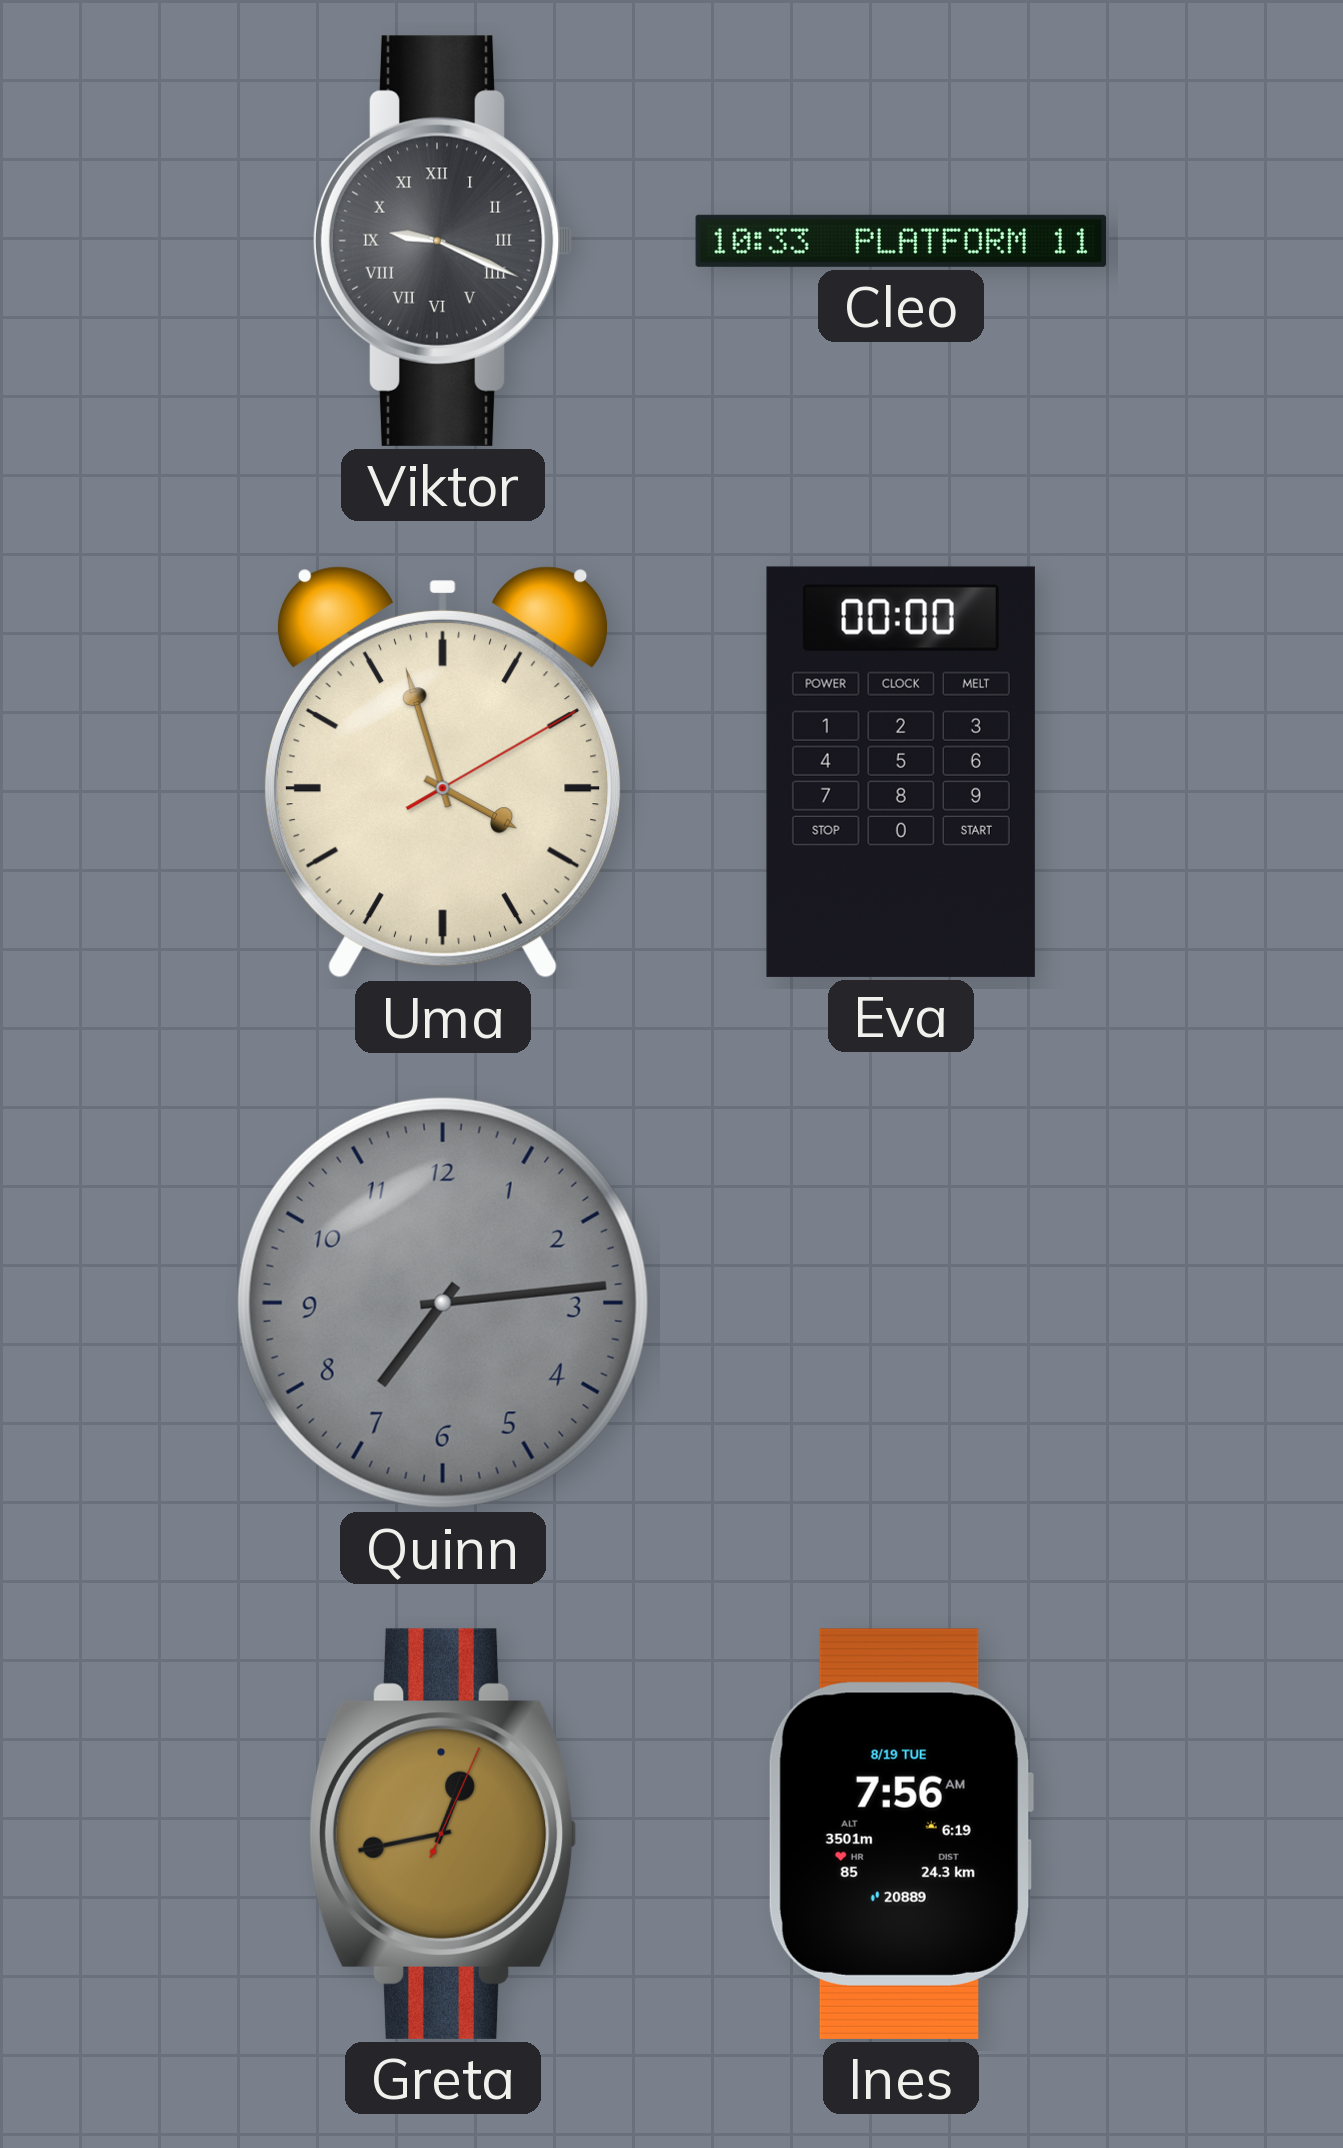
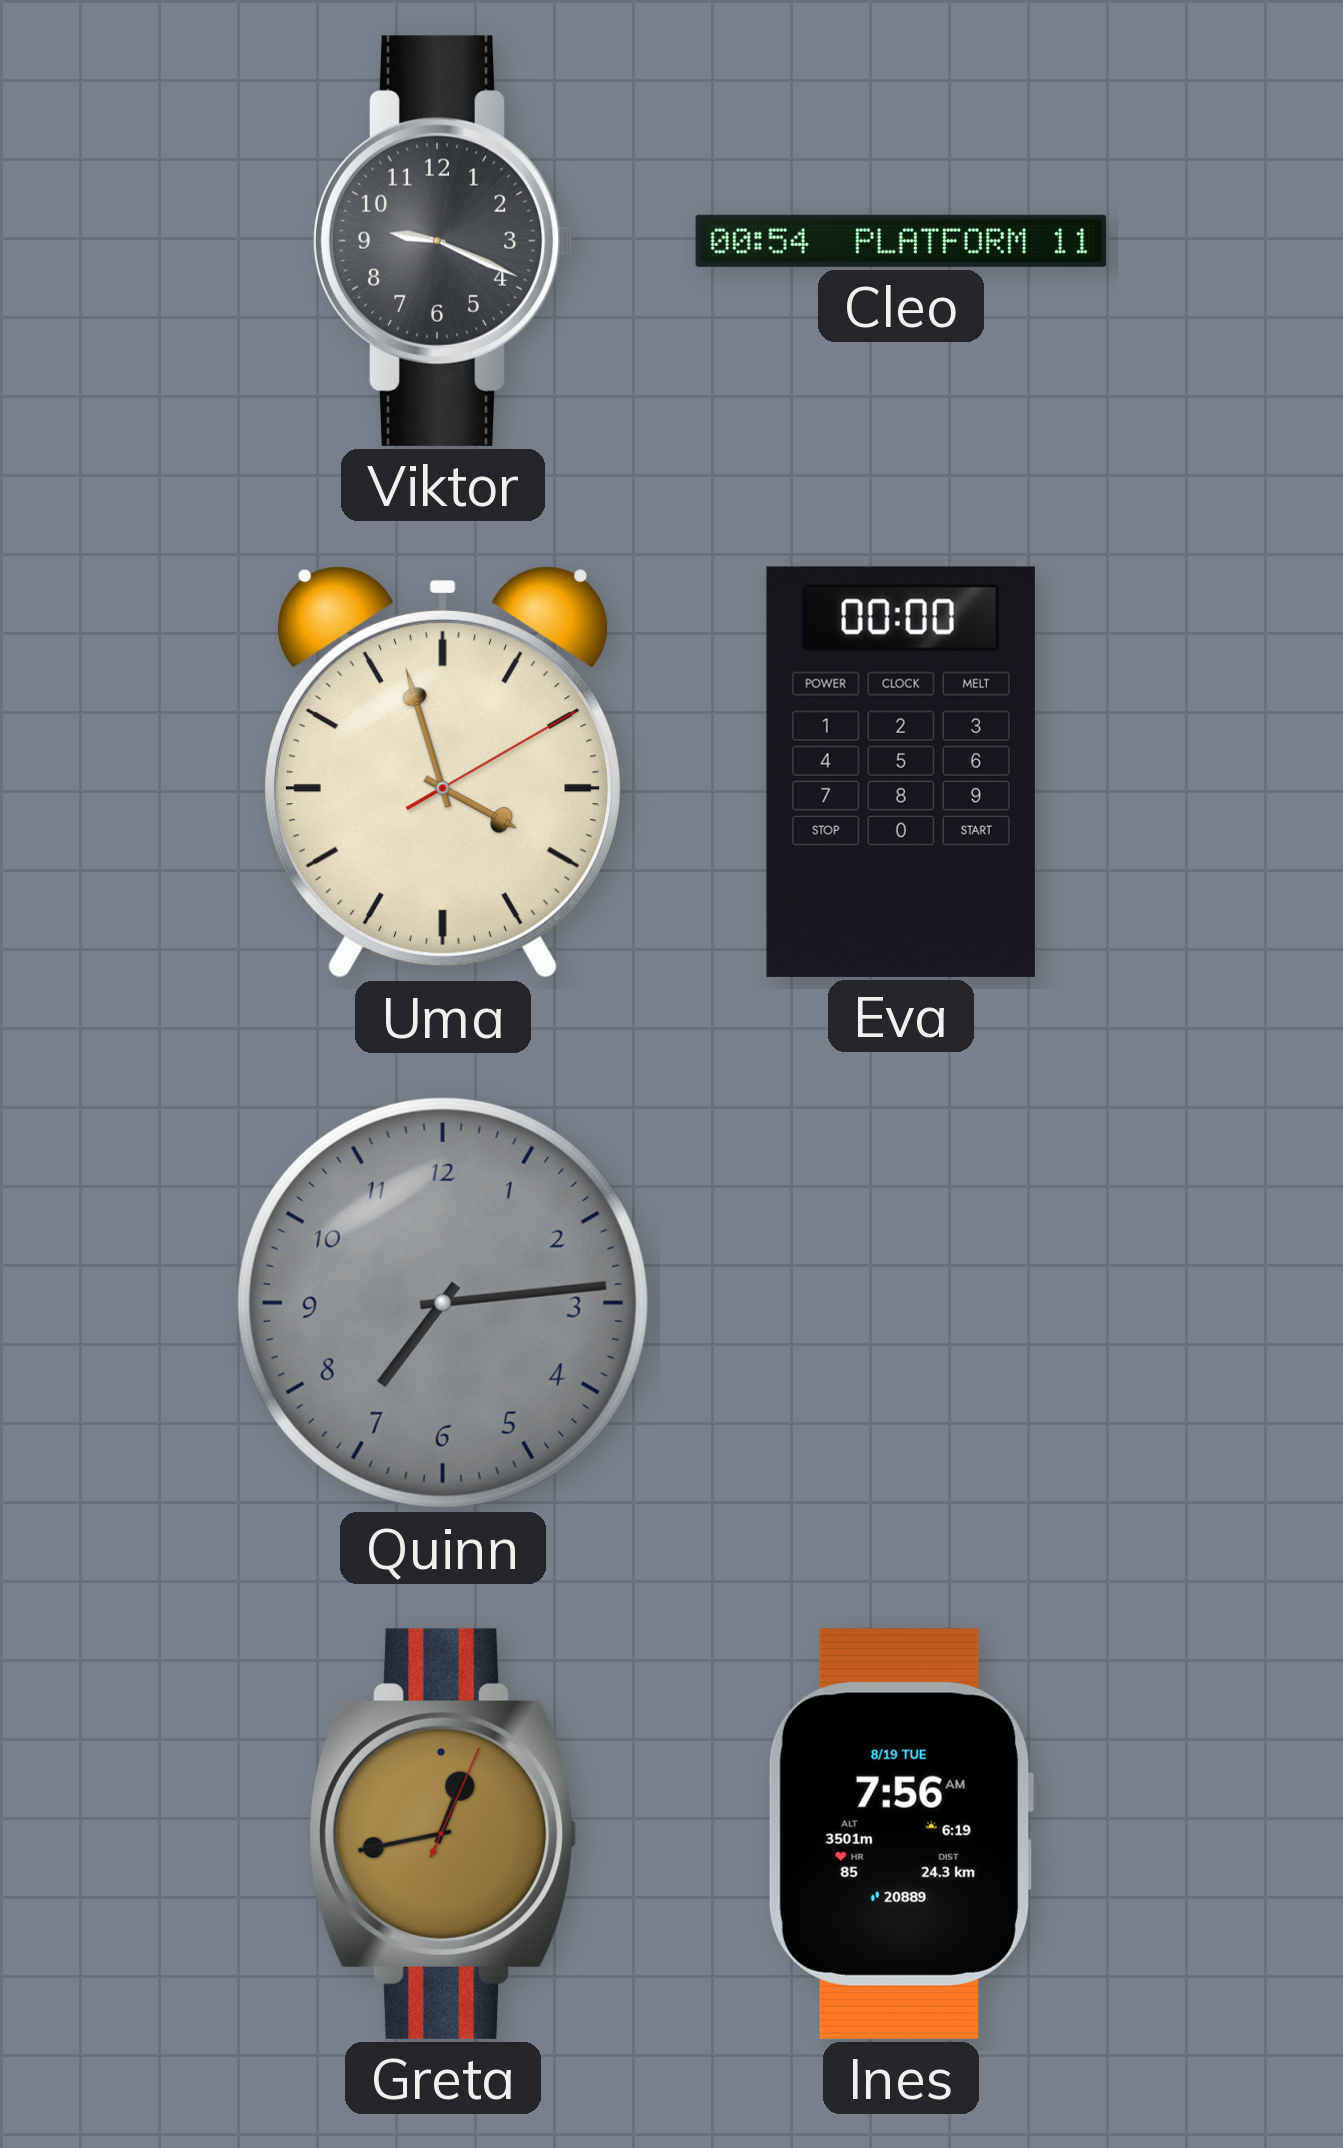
Viktor numerals: Roman -> Arabic (443, 241)
Cleo: 10:33 -> 00:54 (900, 241)
